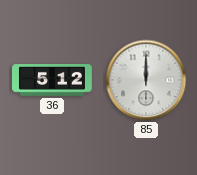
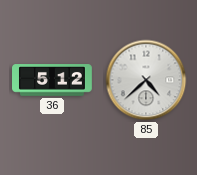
85: 12:00 -> 4:38 (146, 80)
